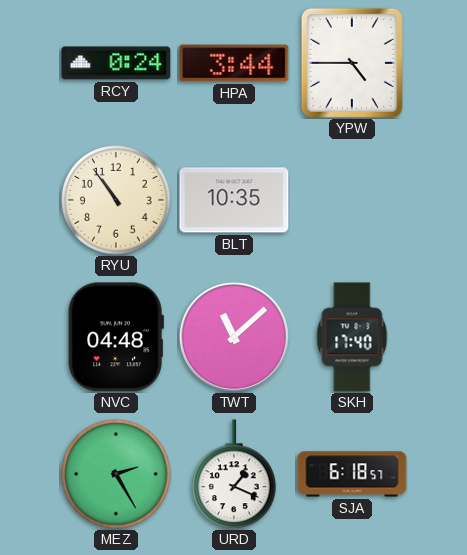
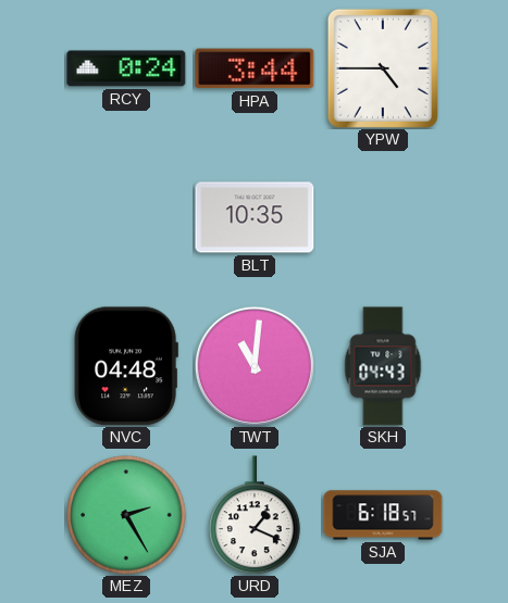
RYU: 10:54 -> none (116, 200)
TWT: 11:08 -> 11:01 (255, 366)
SKH: 17:40 -> 04:43 (383, 366)
